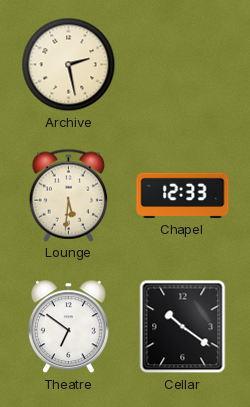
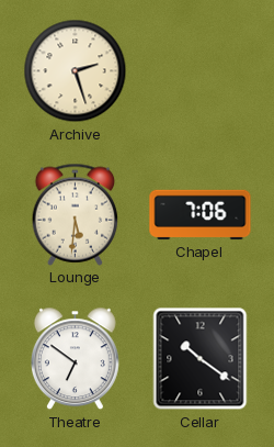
Archive: 2:28 -> 2:27 (76, 71)
Chapel: 12:33 -> 7:06 (201, 215)
